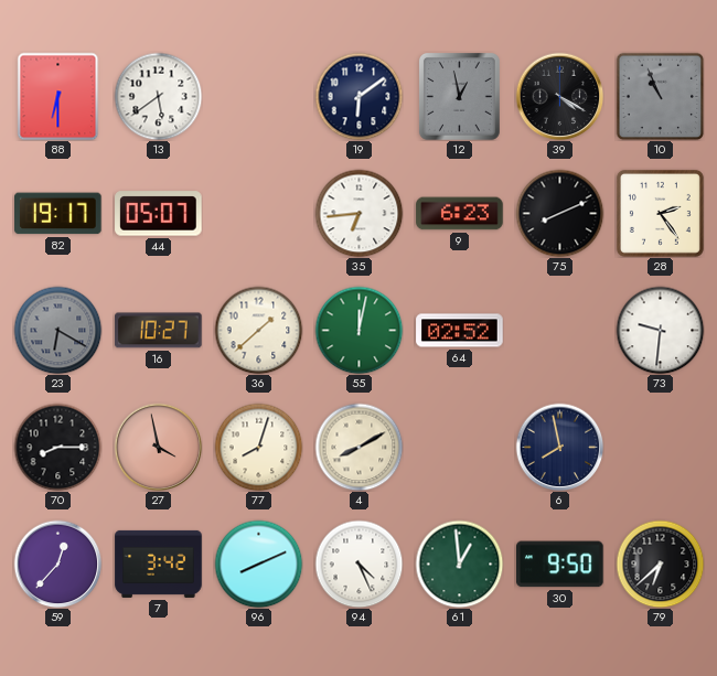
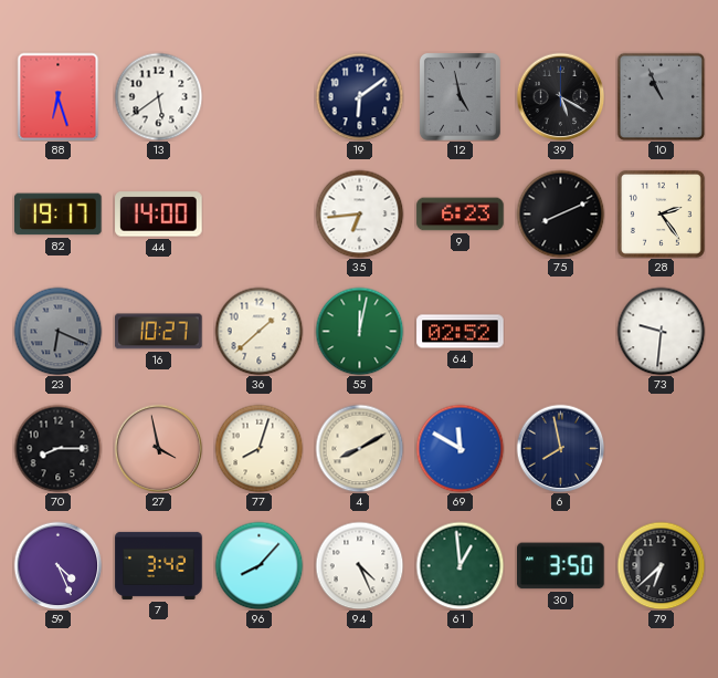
88: 6:30 -> 6:27 (59, 96)
12: 12:58 -> 4:58 (460, 96)
39: 4:20 -> 5:20 (560, 96)
44: 05:07 -> 14:00 (159, 215)
23: 6:20 -> 6:19 (57, 331)
69: none -> 11:50 (460, 448)
59: 12:37 -> 4:26 (57, 565)
96: 8:11 -> 8:07 (258, 565)
30: 9:50 -> 3:50 (561, 566)
